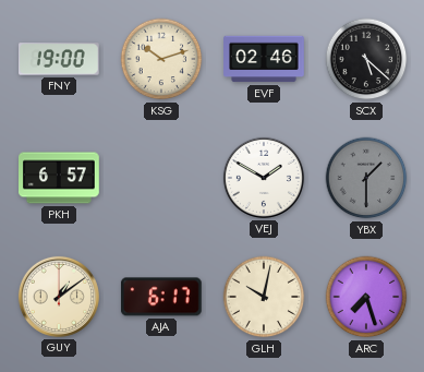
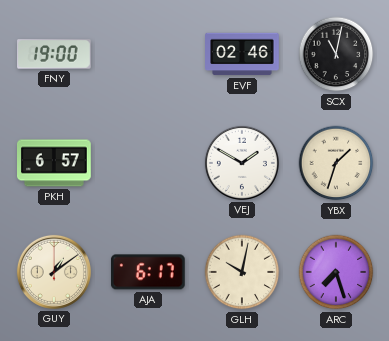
KSG: 10:12 -> none (161, 59)
SCX: 5:22 -> 11:02 (336, 54)
YBX: 1:30 -> 1:33 (336, 163)
YBX dial: grey -> cream (336, 163)
